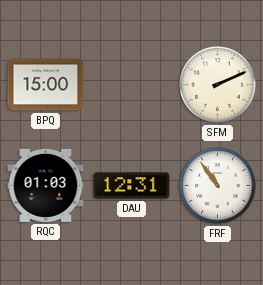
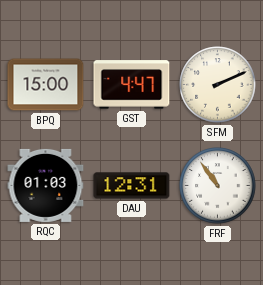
GST: none -> 4:47 (132, 85)
